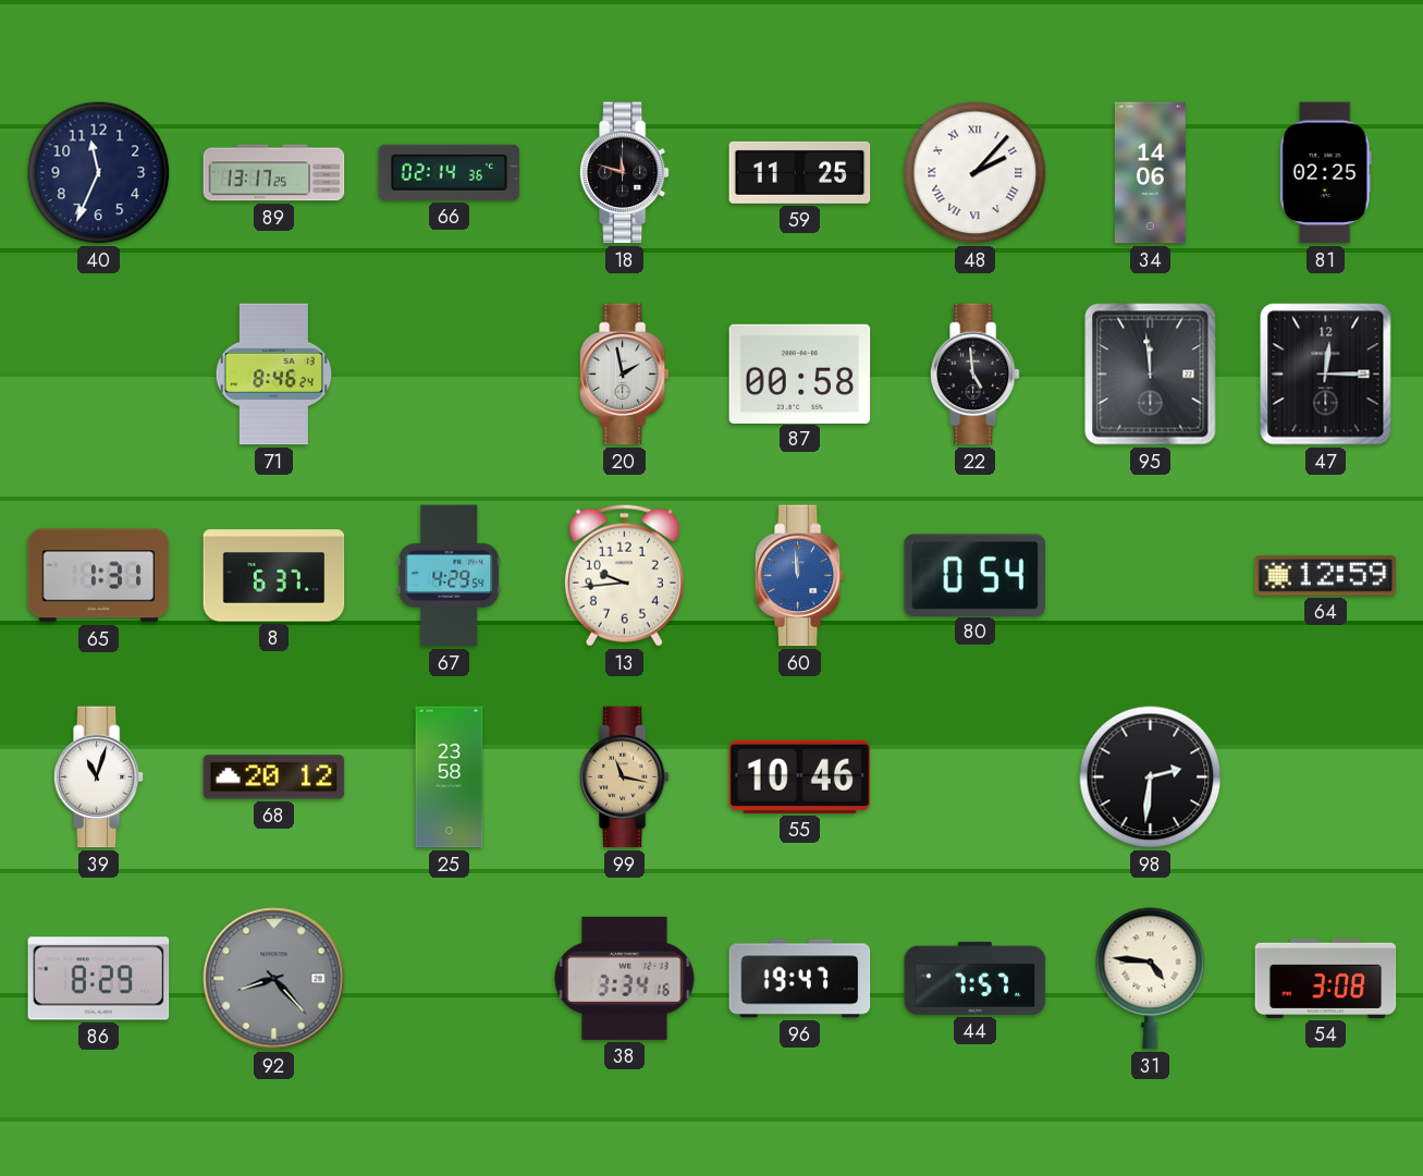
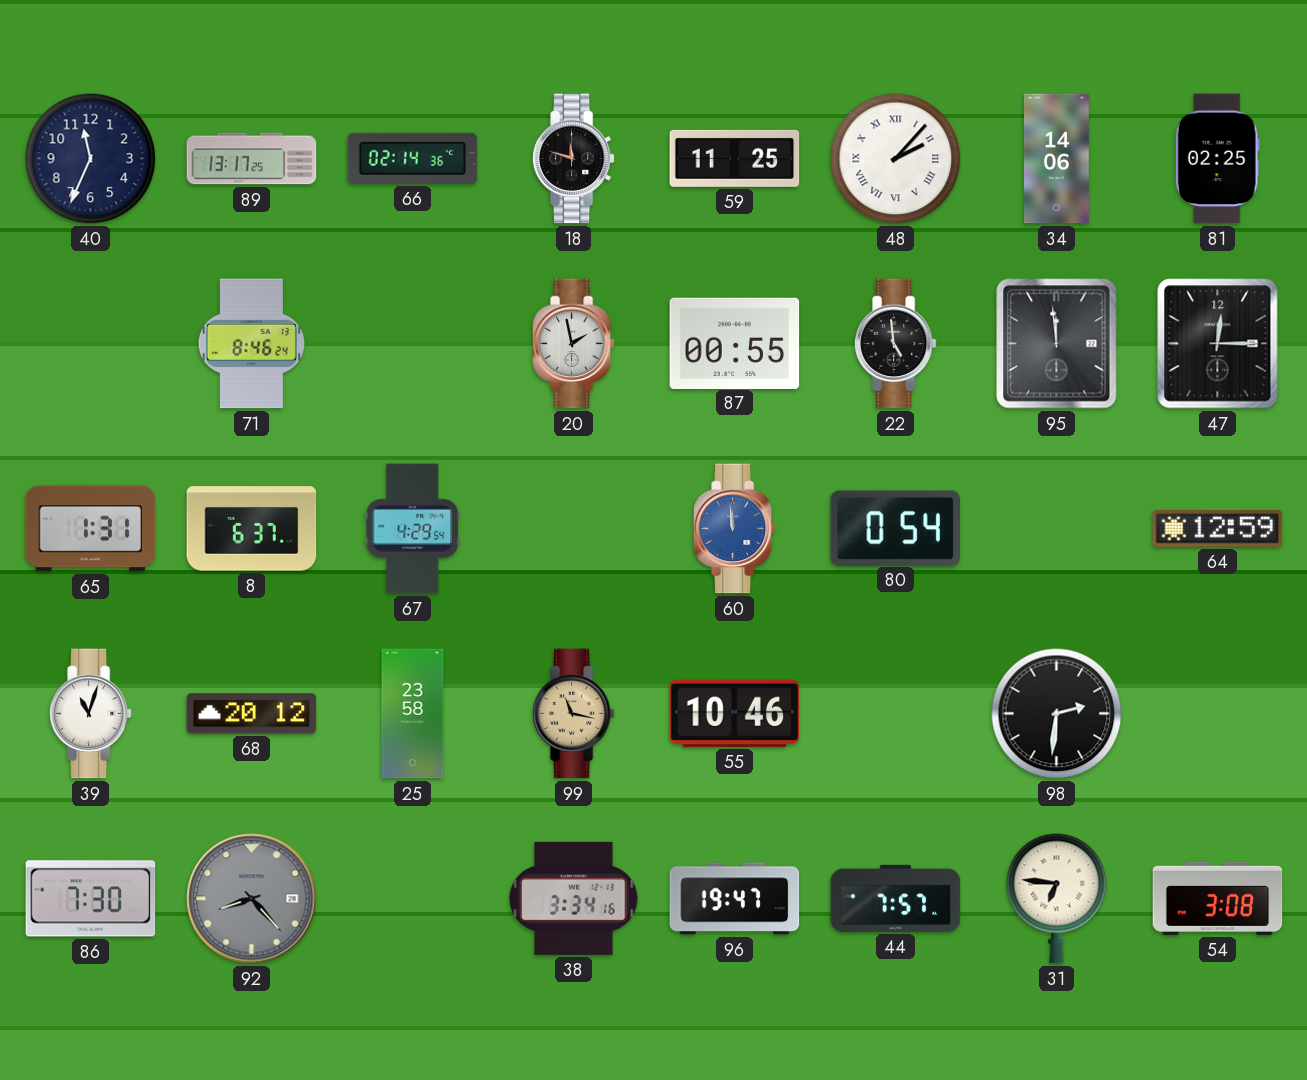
87: 00:58 -> 00:55 (735, 343)
13: 9:44 -> none (624, 575)
86: 8:29 -> 7:30 (91, 899)
31: 4:46 -> 6:46 (1057, 899)
